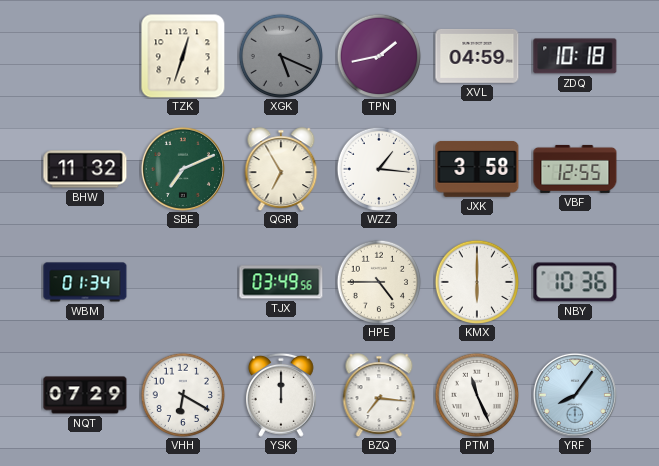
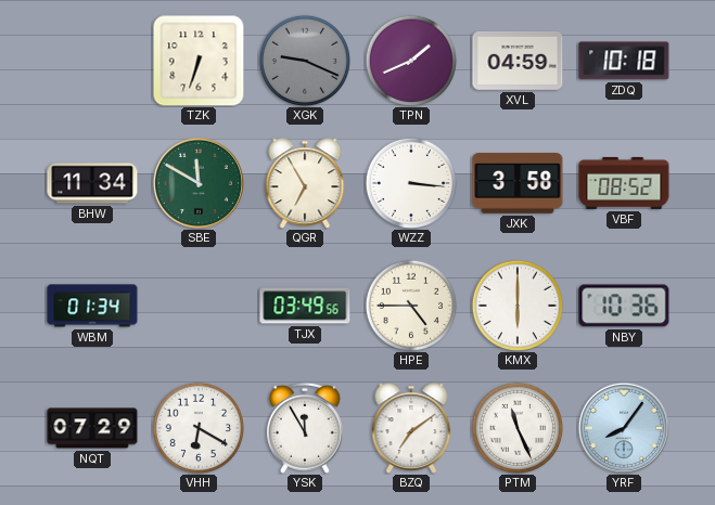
TZK: 12:33 -> 6:33 (199, 61)
XGK: 5:19 -> 9:19 (305, 61)
TPN: 1:43 -> 1:41 (411, 61)
BHW: 11:32 -> 11:34 (92, 183)
SBE: 7:11 -> 11:50 (199, 183)
WZZ: 1:16 -> 3:16 (411, 183)
VBF: 12:55 -> 08:52 (624, 183)
YSK: 12:00 -> 11:55 (305, 428)
BZQ: 7:16 -> 7:09 (411, 428)
